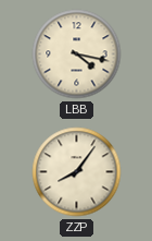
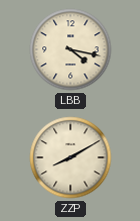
ZZP: 8:06 -> 8:10 (71, 158)
